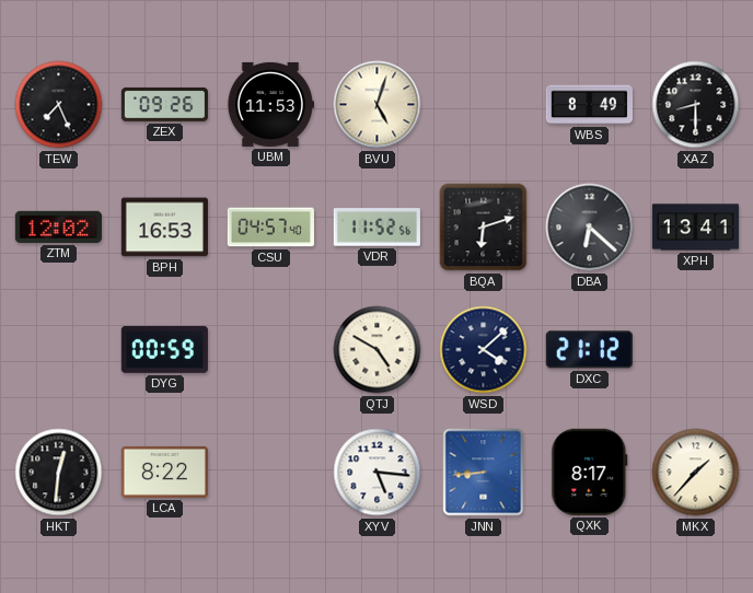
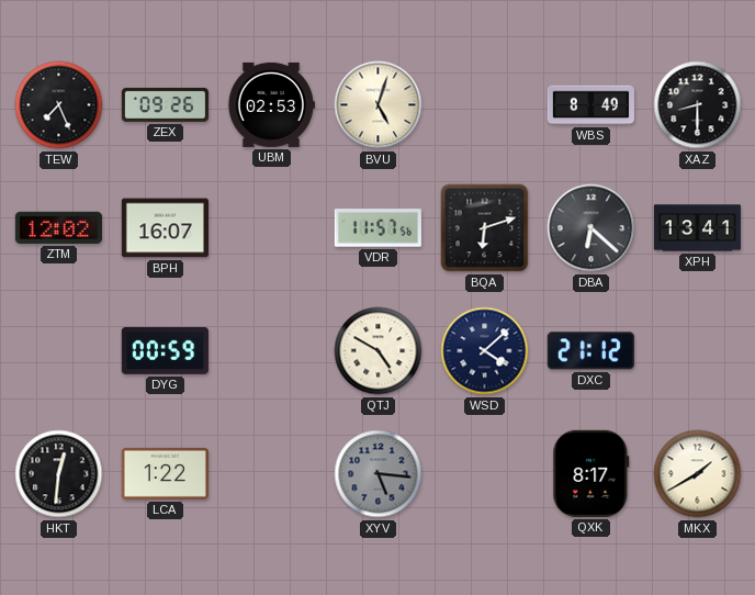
UBM: 11:53 -> 02:53 (271, 104)
BPH: 16:53 -> 16:07 (165, 228)
CSU: 04:57 -> none (270, 228)
VDR: 11:52 -> 11:57 (377, 228)
LCA: 8:22 -> 1:22 (165, 473)
XYV dial: white -> grey (379, 474)
JNN: 8:44 -> none (484, 473)
MKX: 1:37 -> 1:40 (698, 474)
